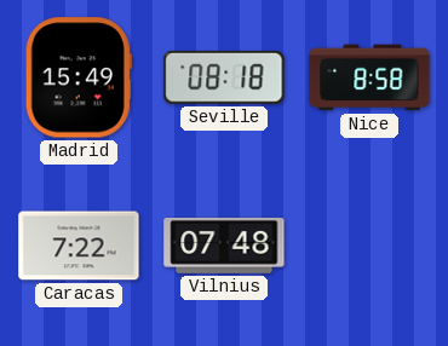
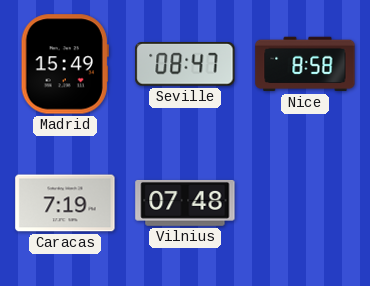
Seville: 08:18 -> 08:47 (185, 65)
Caracas: 7:22 -> 7:19 (65, 203)
